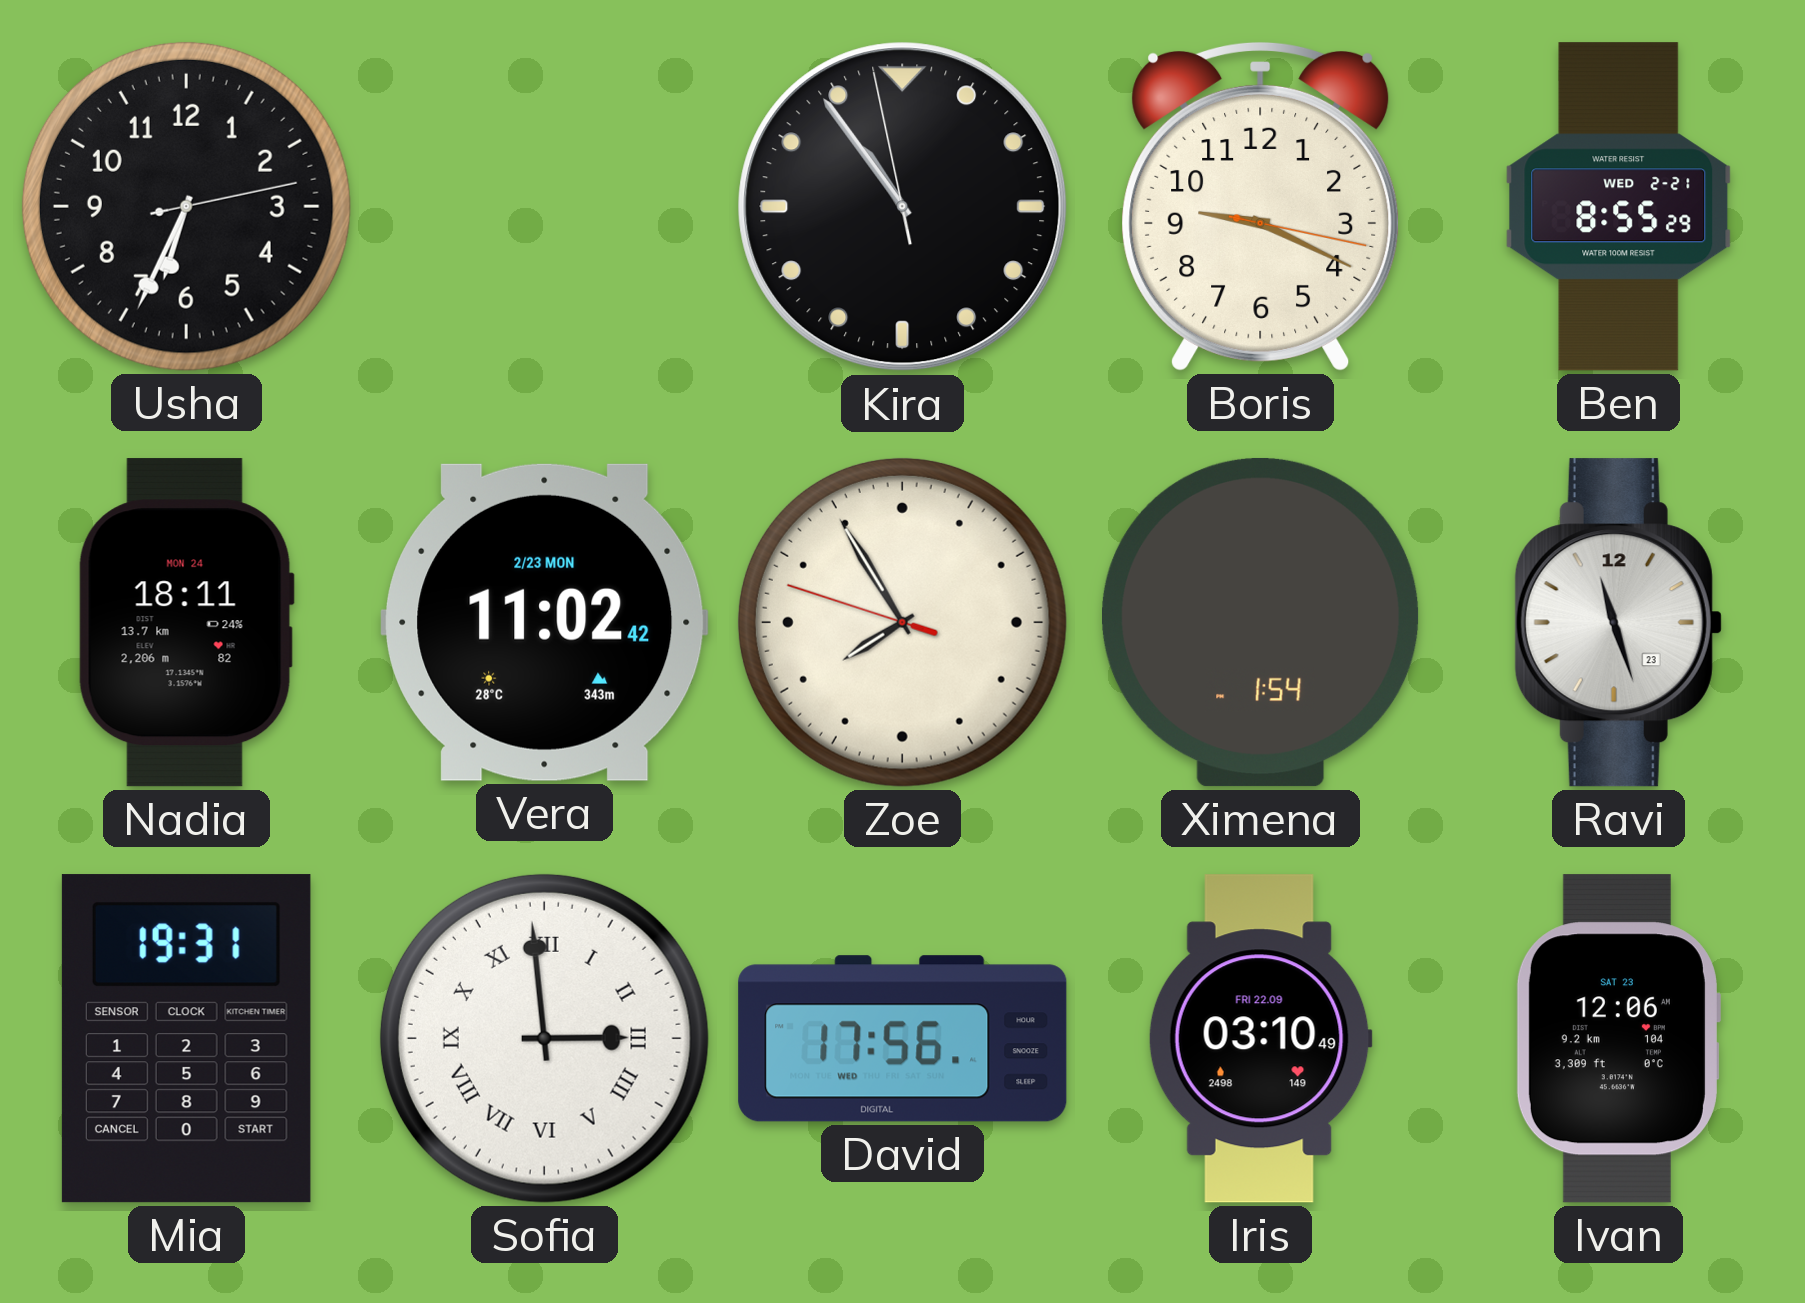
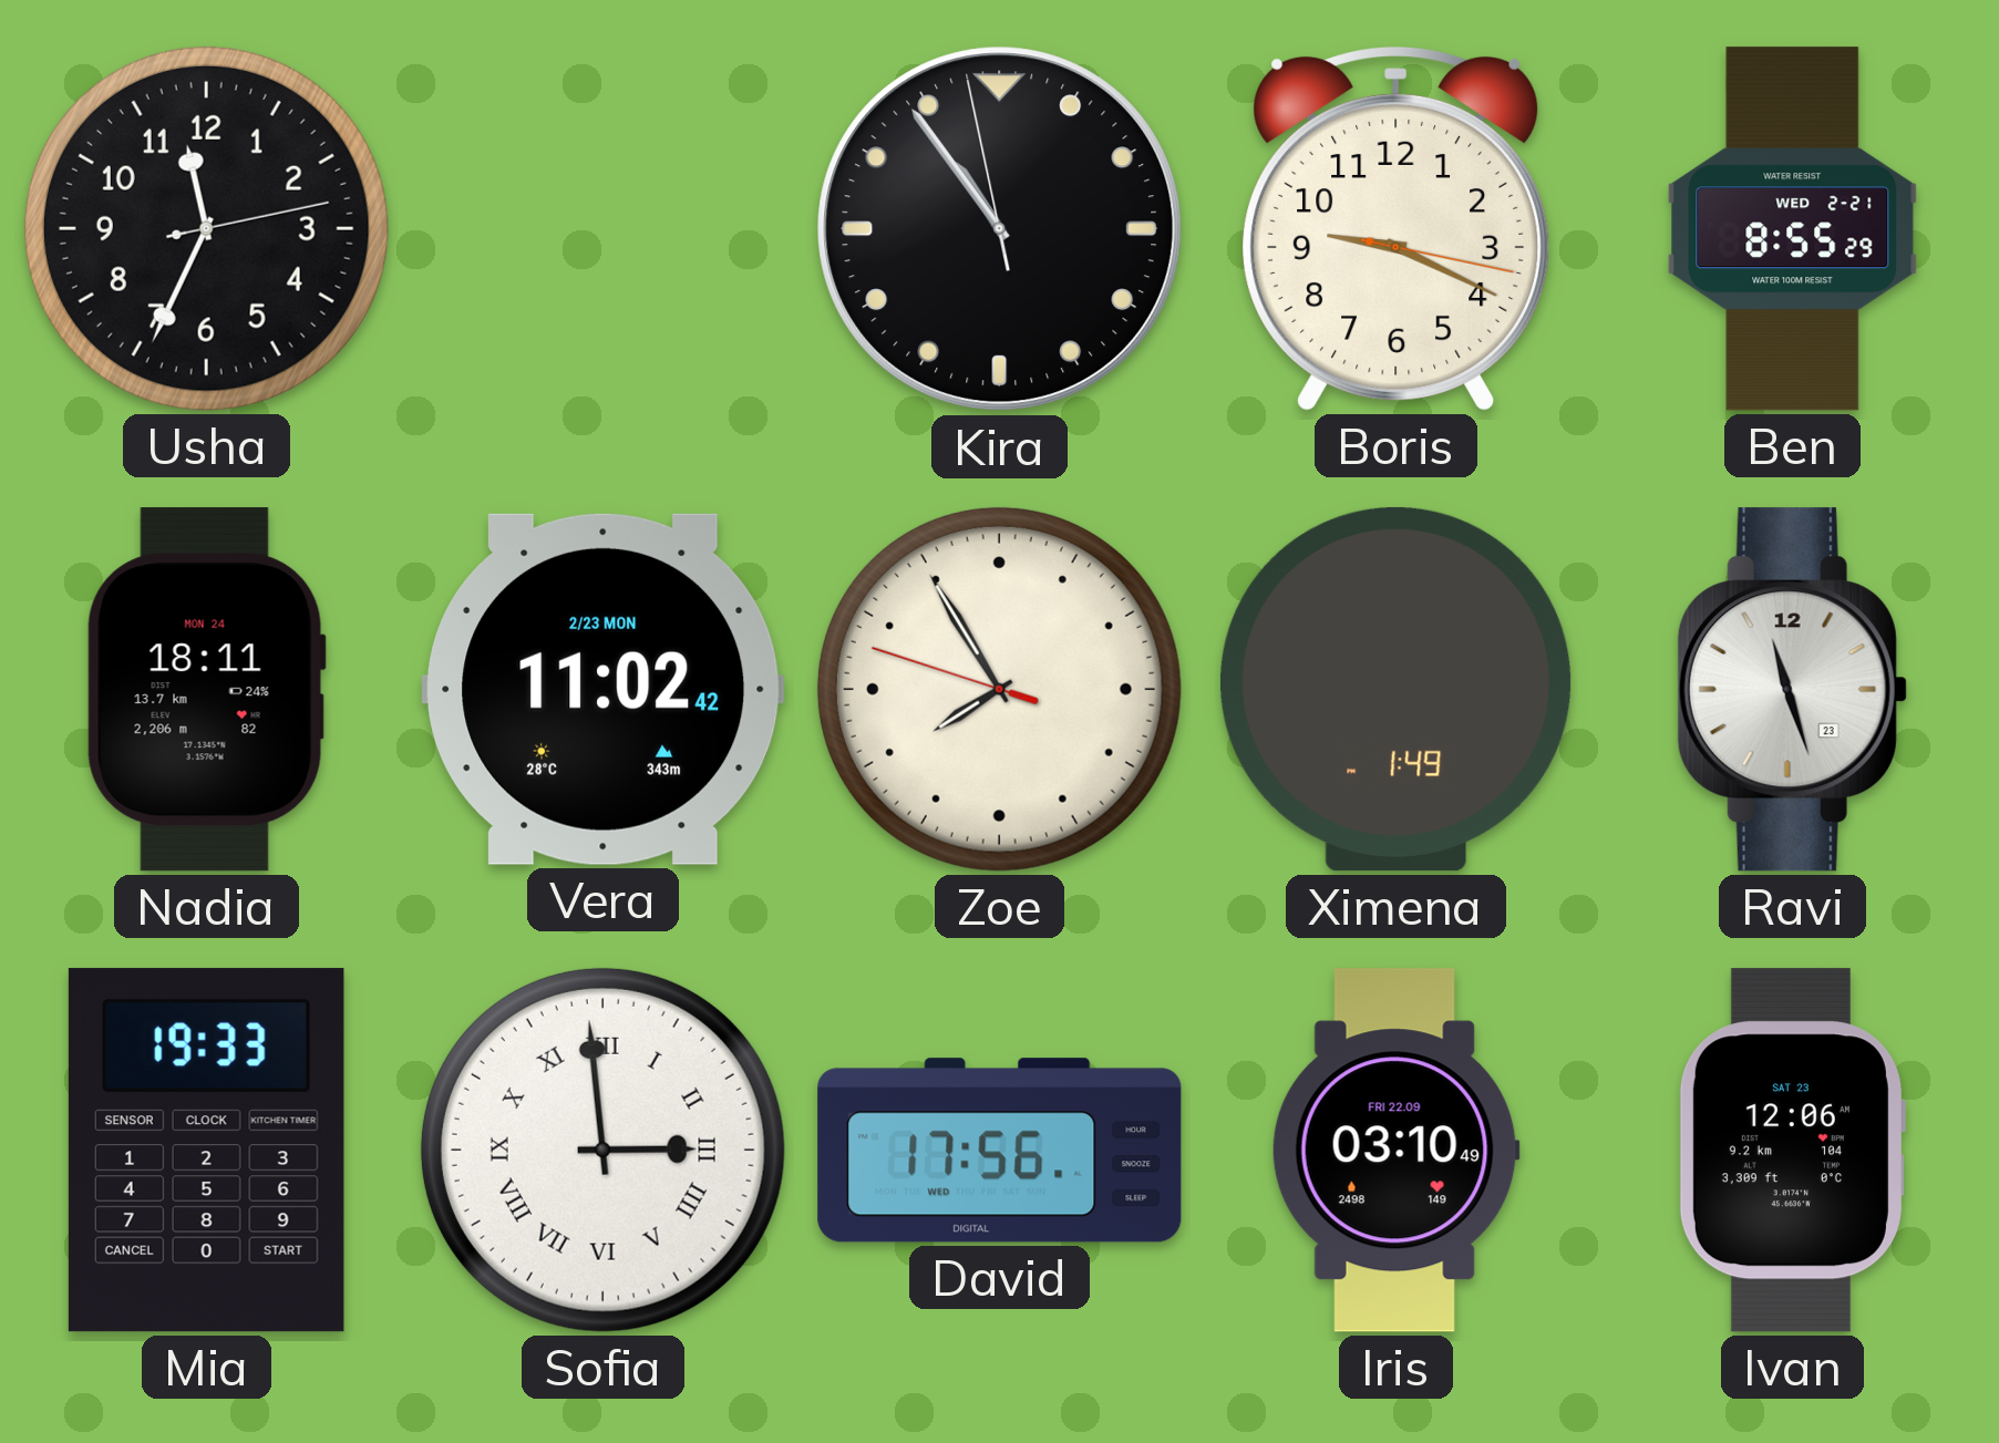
Usha: 6:34 -> 11:34 (206, 228)
Ximena: 1:54 -> 1:49 (1397, 689)
Mia: 19:31 -> 19:33 (206, 1151)
